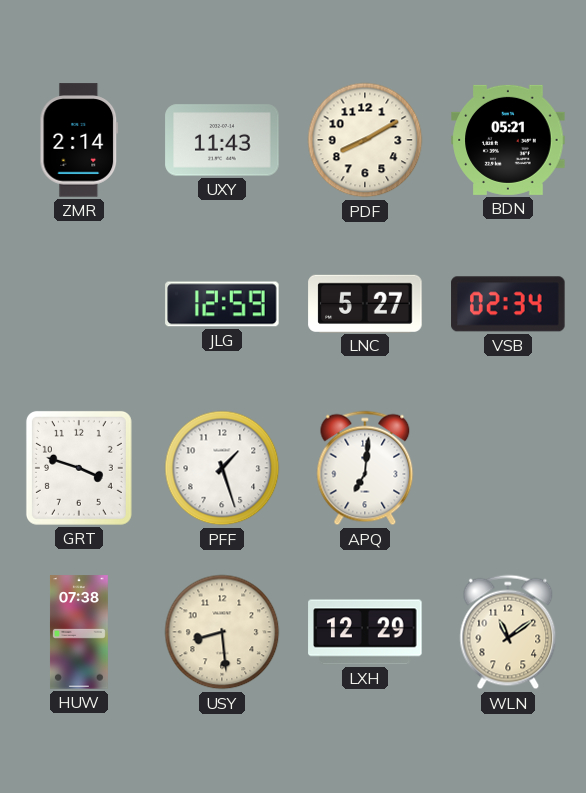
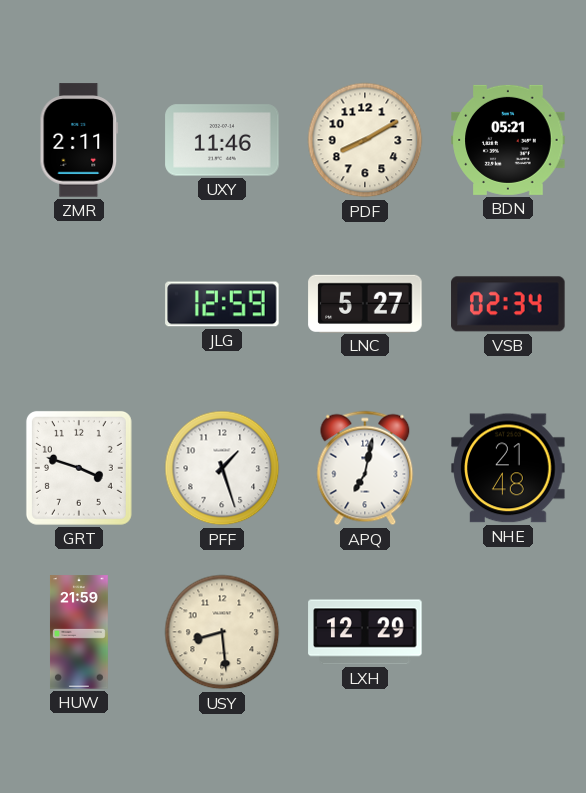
ZMR: 2:14 -> 2:11 (79, 140)
UXY: 11:43 -> 11:46 (222, 140)
APQ: 7:01 -> 7:02 (365, 468)
NHE: none -> 21:48 (508, 468)
HUW: 07:38 -> 21:59 (79, 632)
WLN: 11:09 -> none (508, 632)
